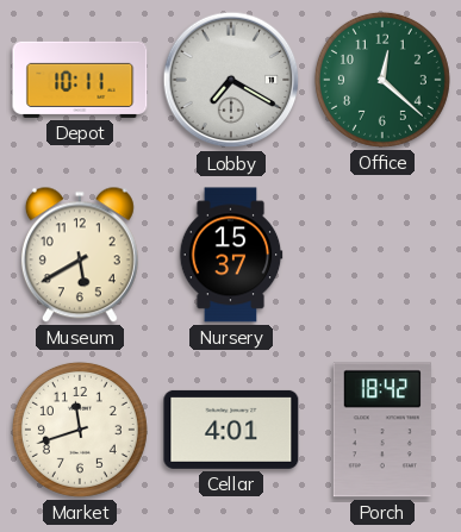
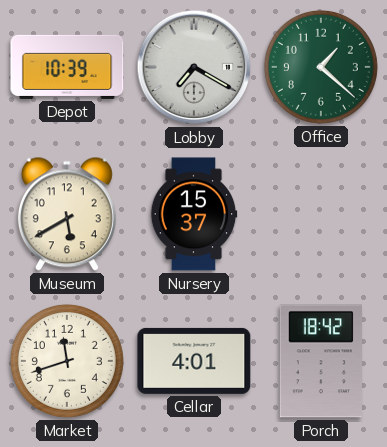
Depot: 10:11 -> 10:39 (67, 67)
Office: 12:22 -> 1:22 (321, 67)
